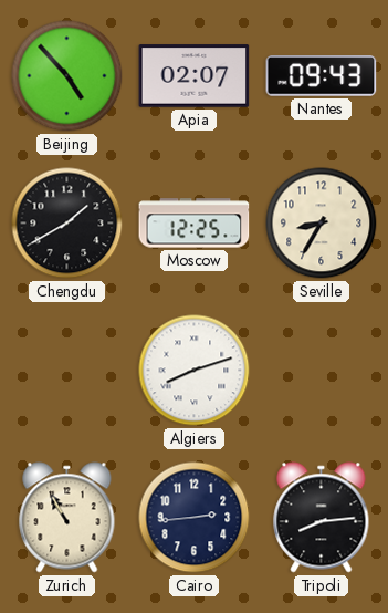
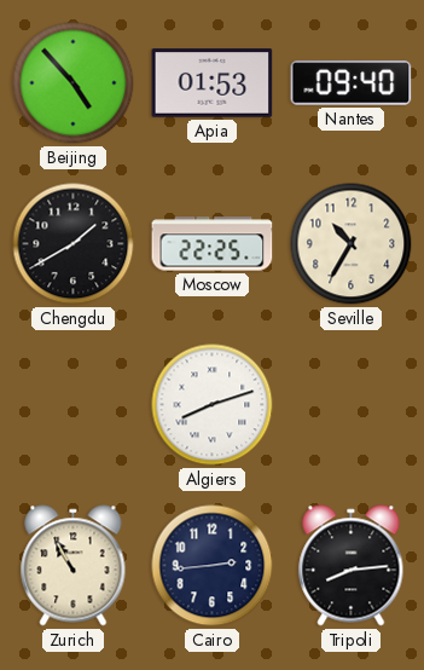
Apia: 02:07 -> 01:53 (213, 83)
Nantes: 09:43 -> 09:40 (352, 83)
Moscow: 12:25 -> 22:25 (213, 244)
Seville: 8:35 -> 10:35 (352, 244)
